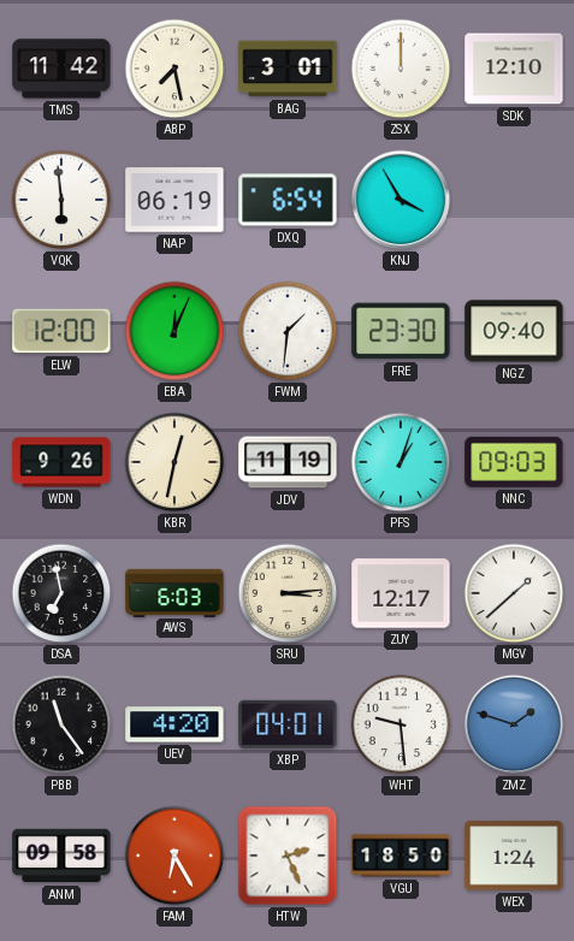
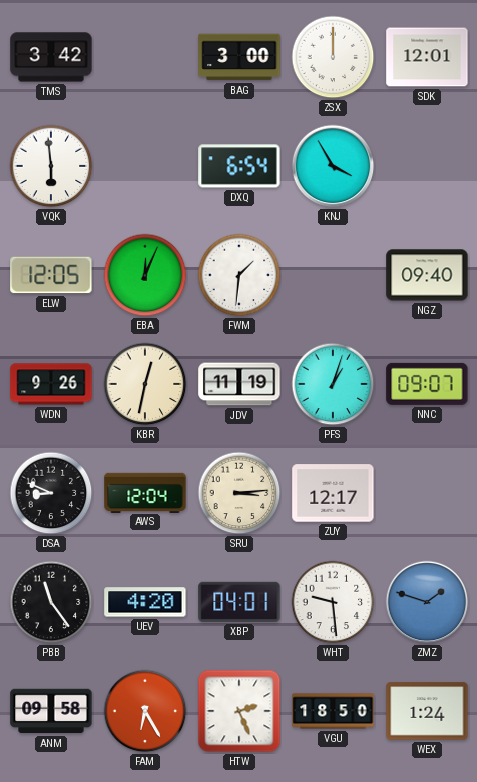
TMS: 11:42 -> 3:42 (51, 57)
ABP: 7:28 -> none (174, 69)
BAG: 3:01 -> 3:00 (239, 57)
SDK: 12:10 -> 12:01 (427, 57)
NAP: 06:19 -> none (174, 200)
ELW: 12:00 -> 12:05 (51, 275)
FRE: 23:30 -> none (401, 331)
NNC: 09:03 -> 09:07 (427, 384)
DSA: 6:58 -> 8:49 (51, 493)
AWS: 6:03 -> 12:04 (145, 492)
MGV: 1:38 -> none (514, 593)
